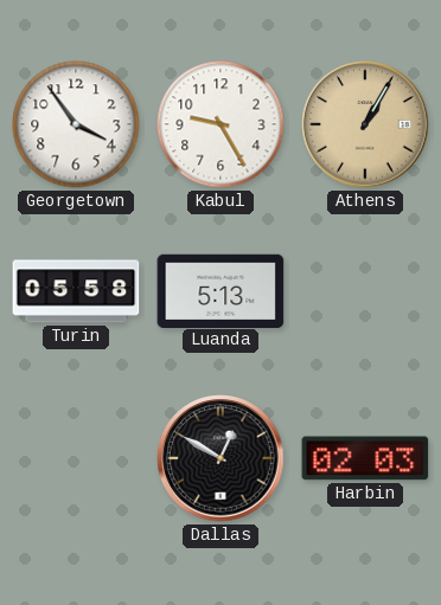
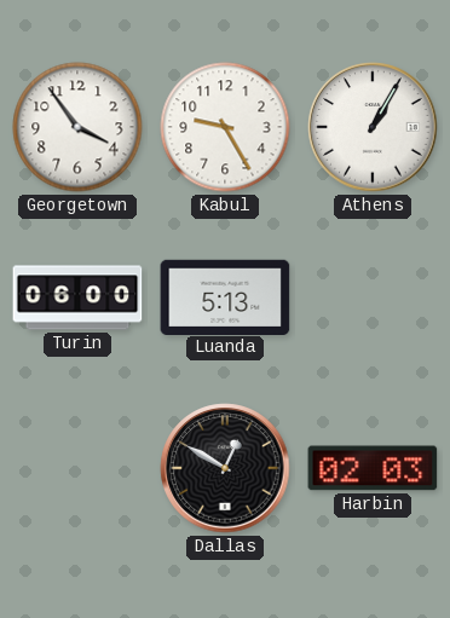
Athens dial: champagne -> white (373, 127)
Turin: 05:58 -> 06:00 (77, 298)
